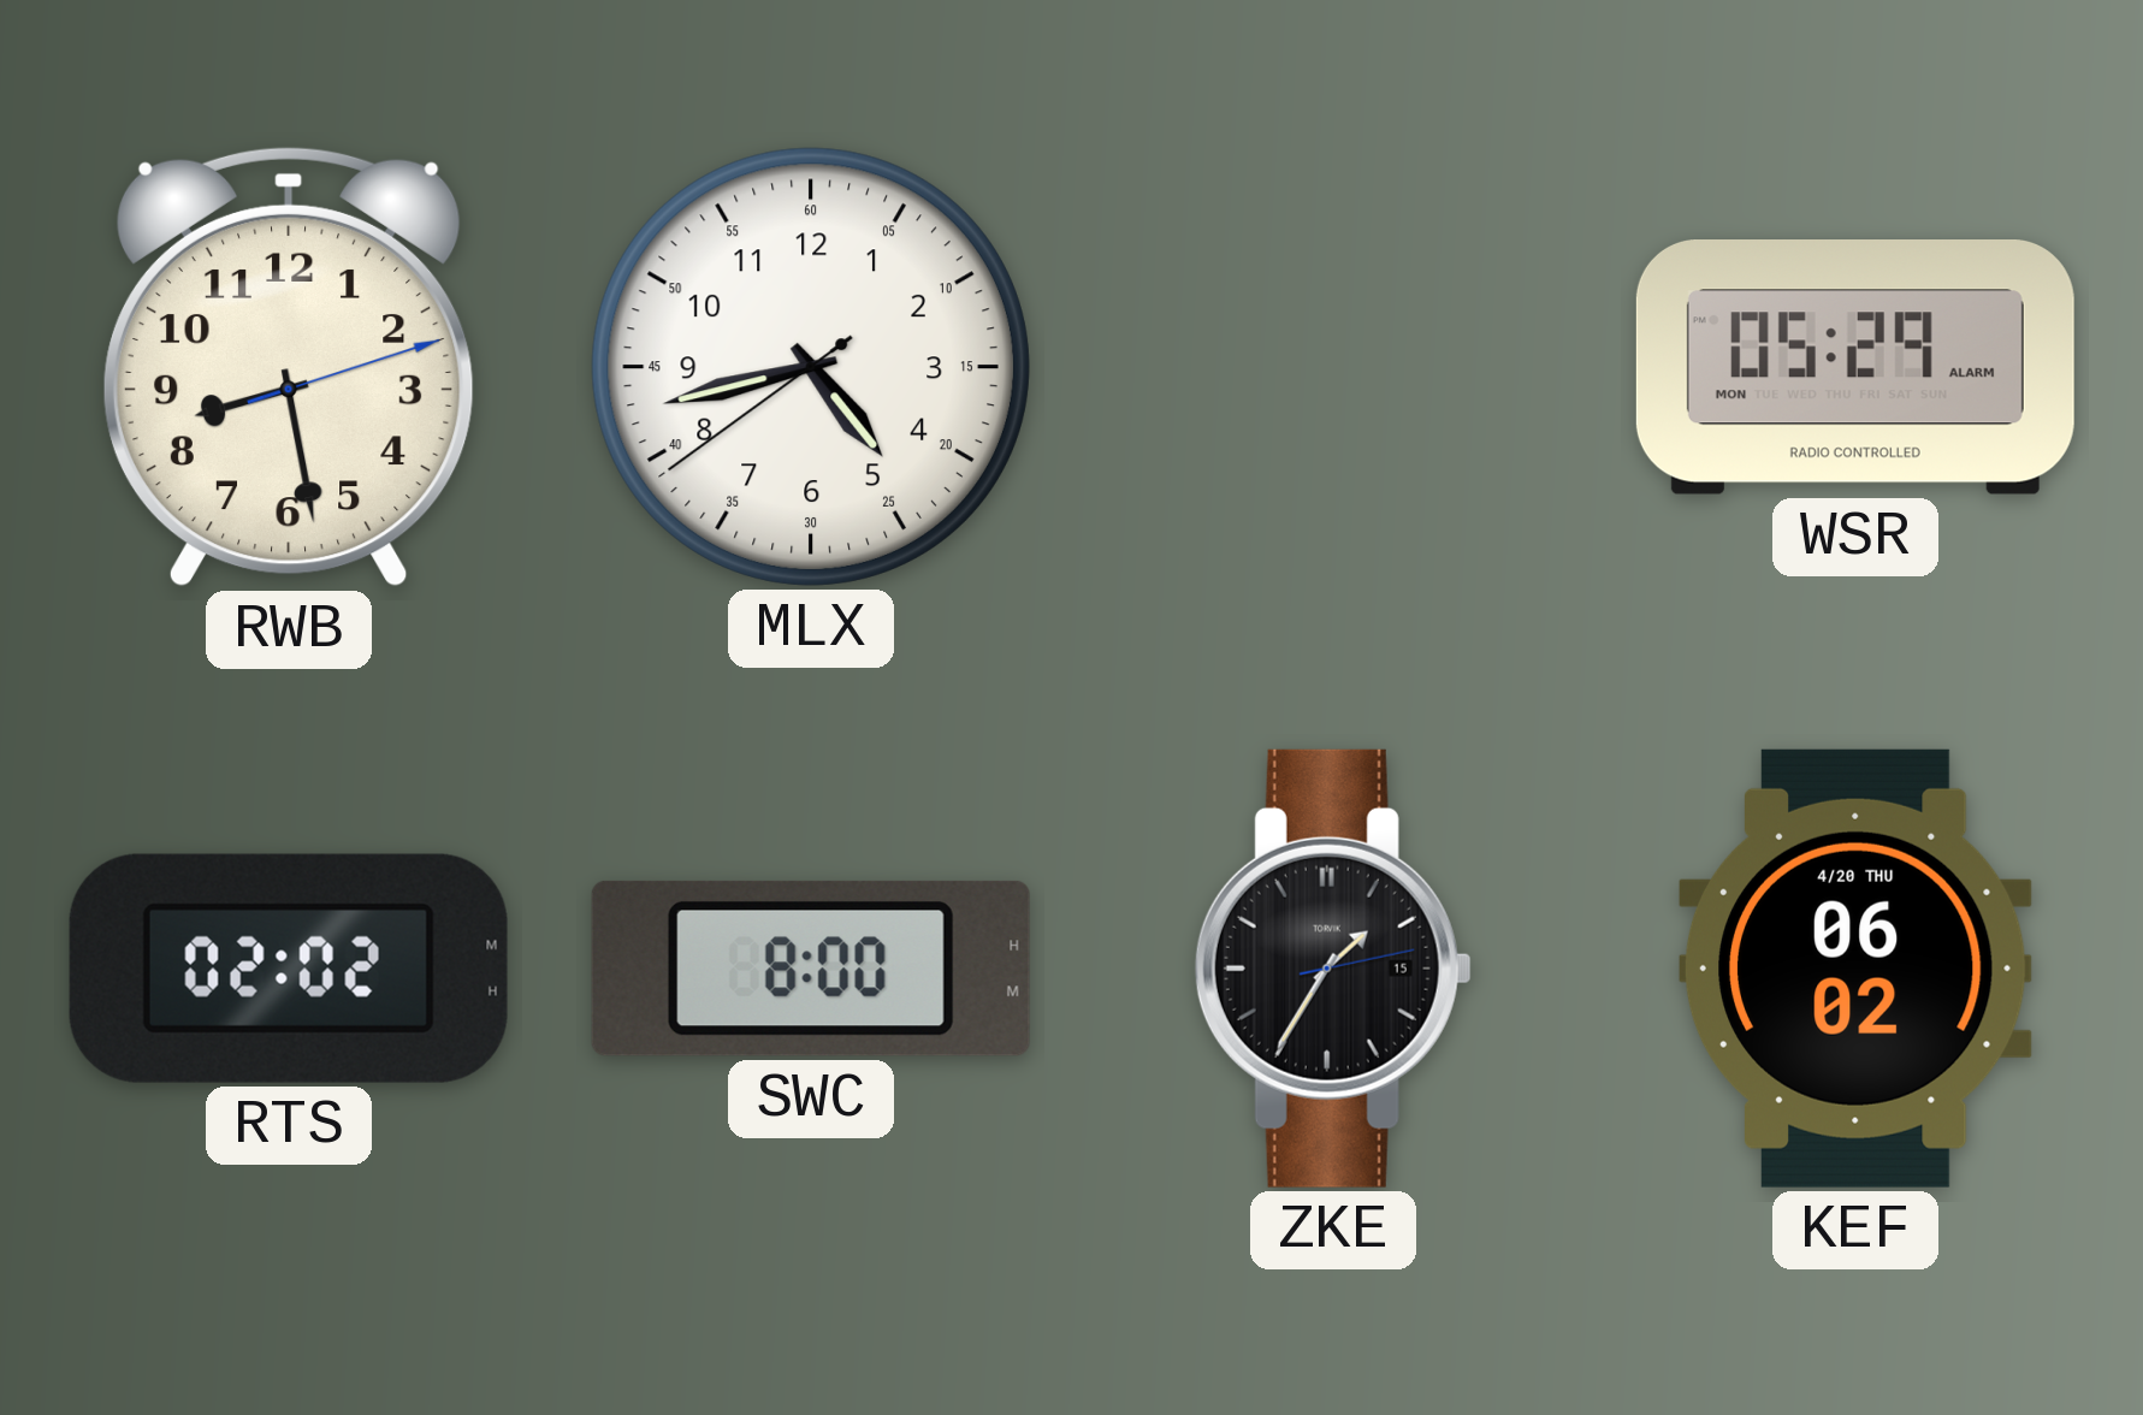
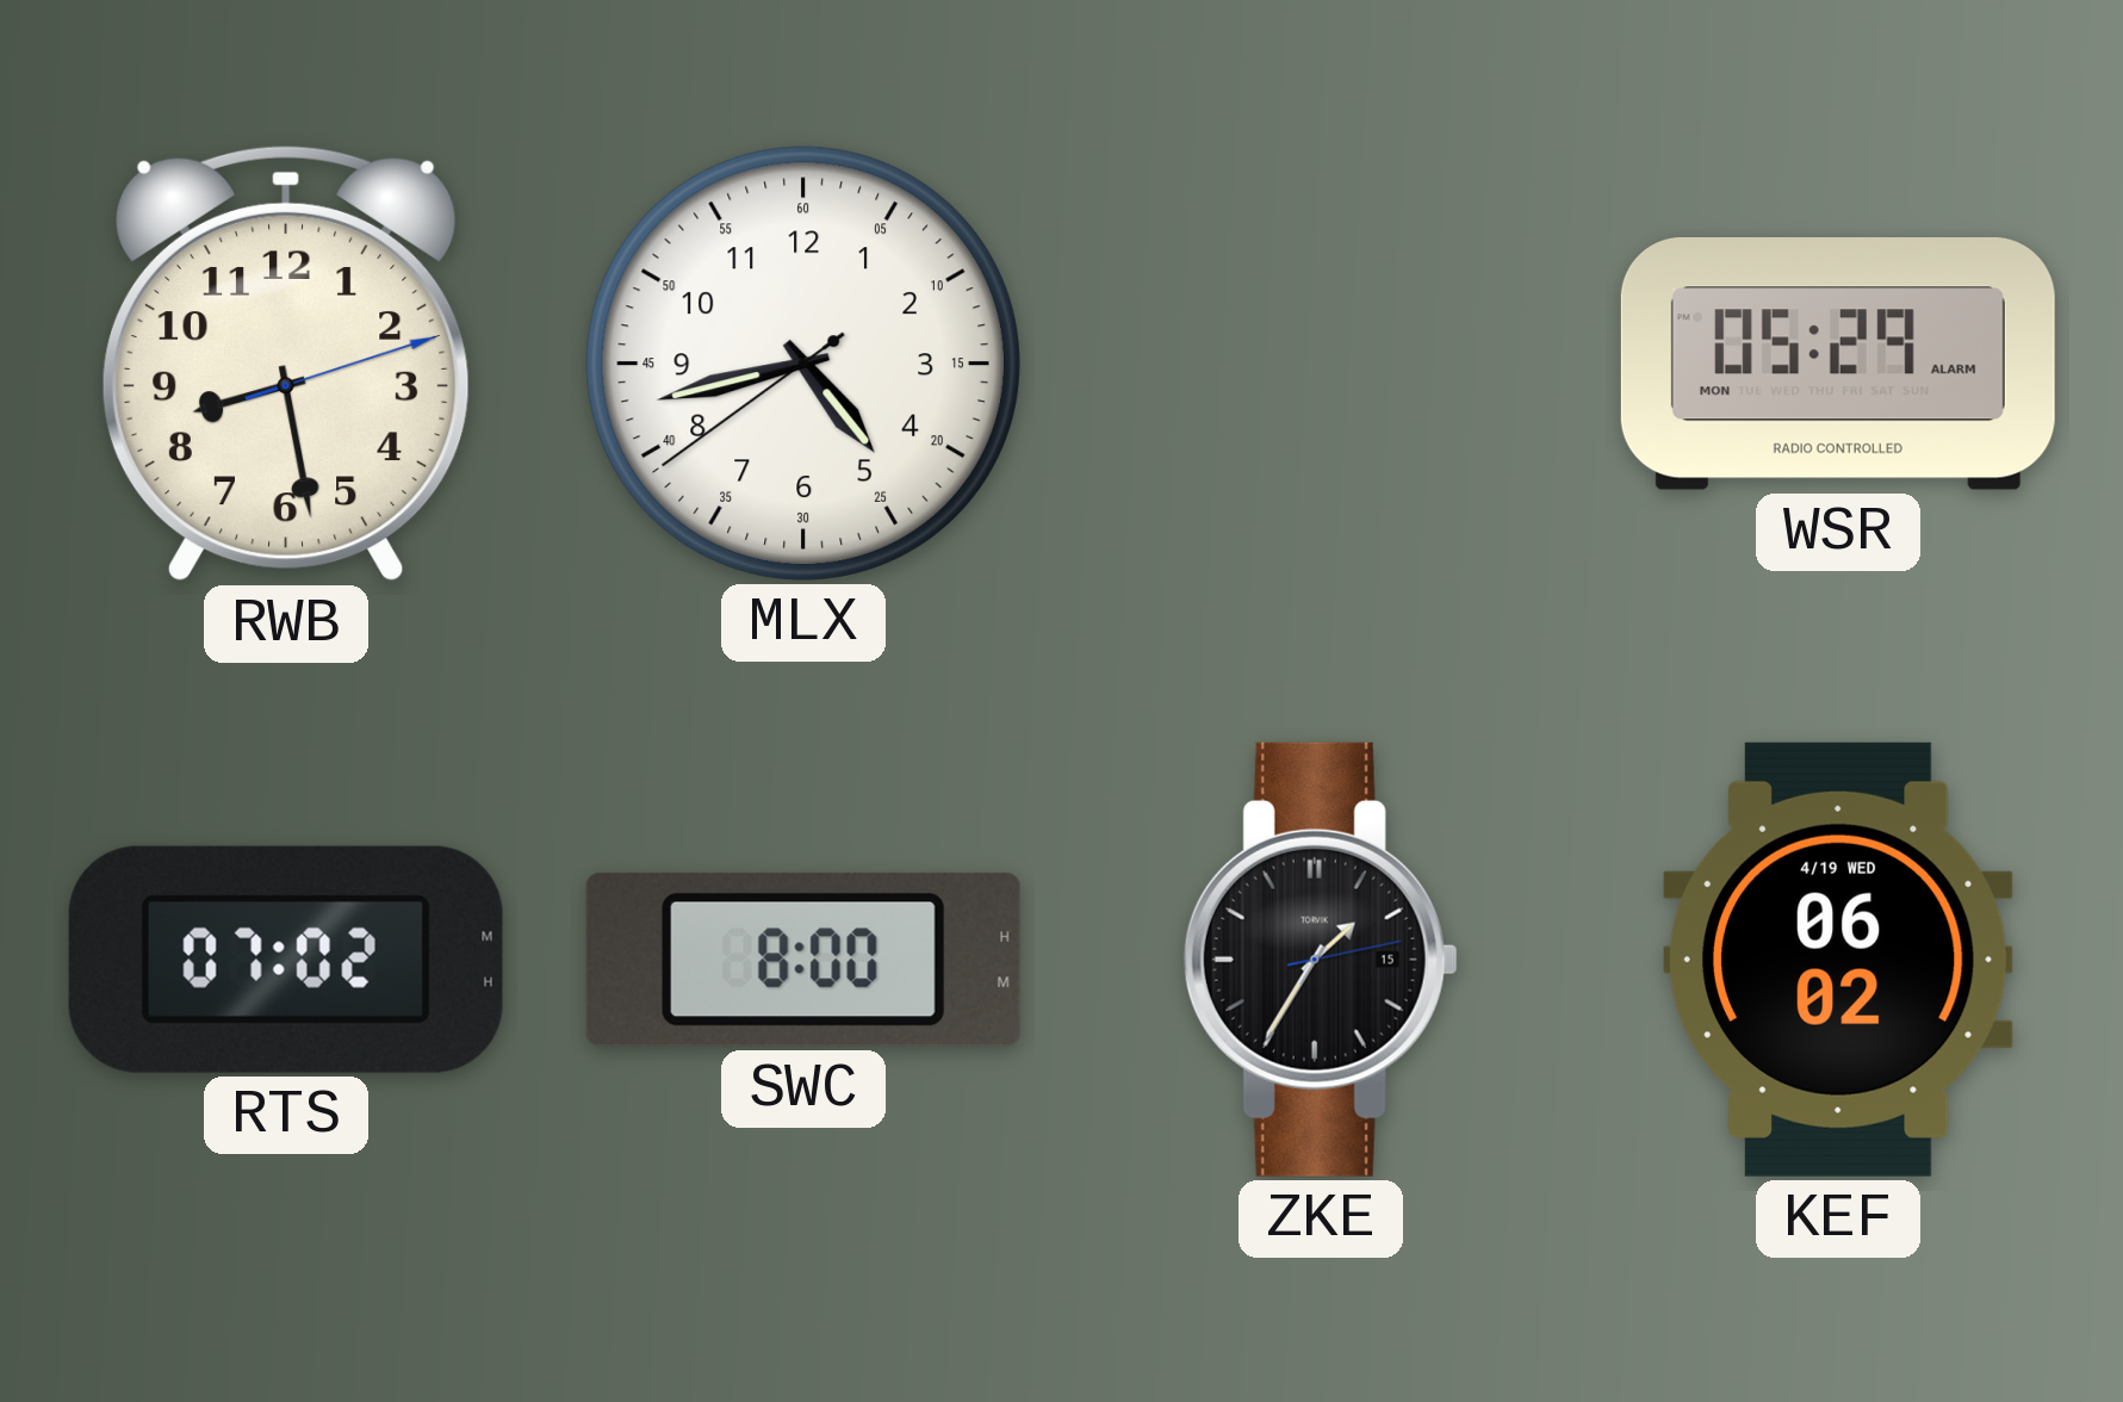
RTS: 02:02 -> 07:02 (286, 960)
KEF date: 4/20 THU -> 4/19 WED (1838, 960)
